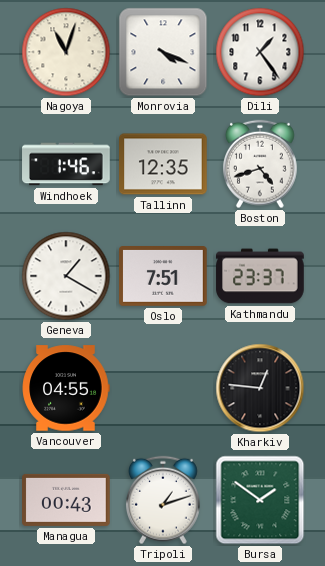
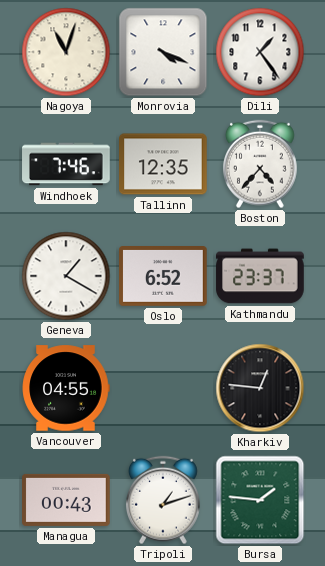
Windhoek: 1:46 -> 7:46 (66, 164)
Boston: 4:42 -> 4:37 (260, 164)
Oslo: 7:51 -> 6:52 (163, 277)
Bursa: 1:51 -> 1:46 (260, 500)
